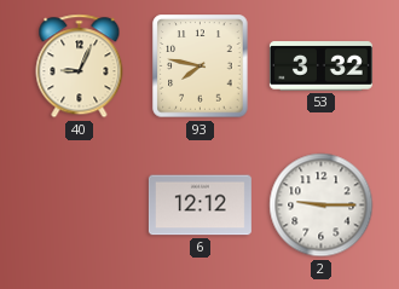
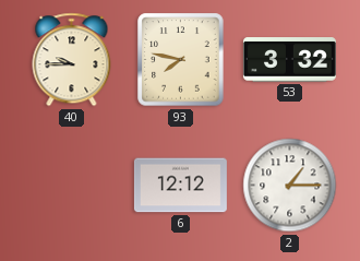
40: 9:04 -> 9:45 (72, 60)
2: 9:15 -> 1:15 (290, 186)
